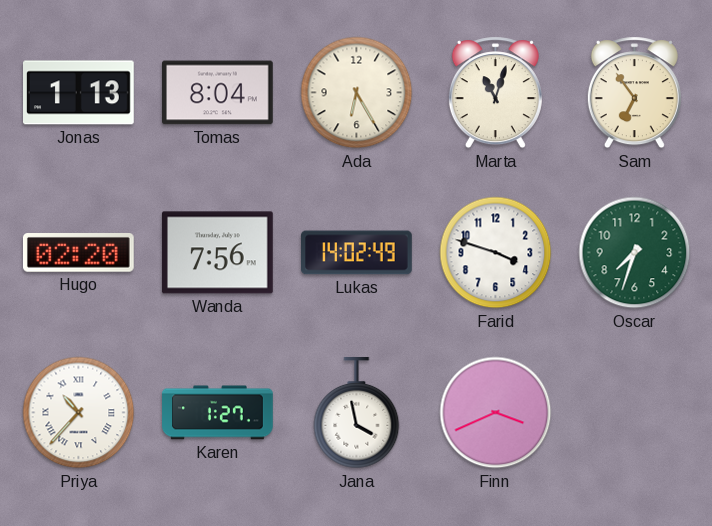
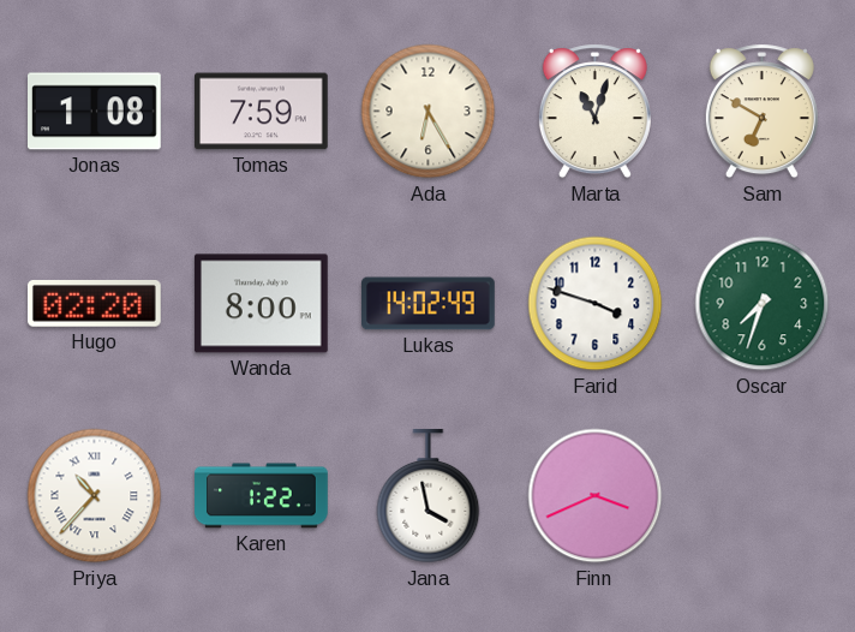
Jonas: 1:13 -> 1:08 (95, 112)
Tomas: 8:04 -> 7:59 (262, 112)
Sam: 6:54 -> 6:50 (761, 112)
Wanda: 7:56 -> 8:00 (261, 304)
Karen: 1:27 -> 1:22 (262, 496)
